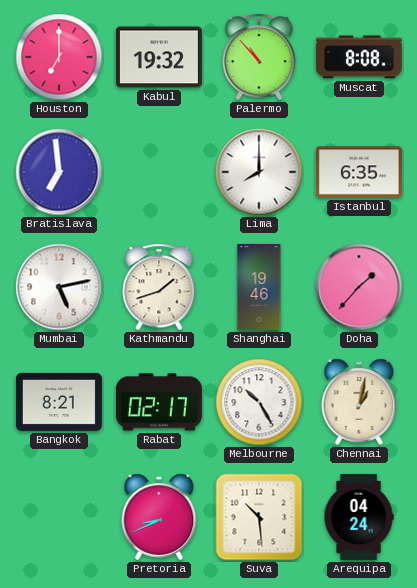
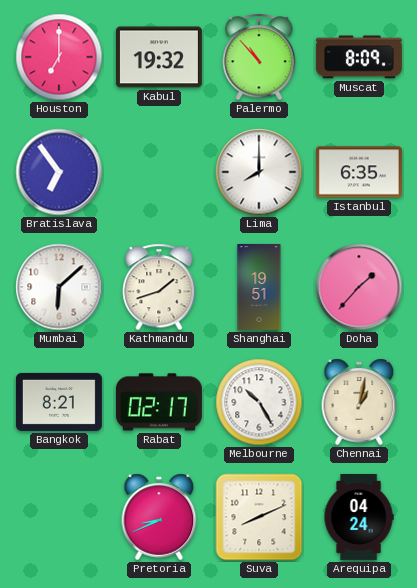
Muscat: 8:08 -> 8:09 (359, 57)
Bratislava: 6:59 -> 6:54 (59, 172)
Mumbai: 5:13 -> 6:08 (59, 287)
Shanghai: 19:46 -> 19:51 (259, 287)
Suva: 10:29 -> 8:11 (259, 517)
